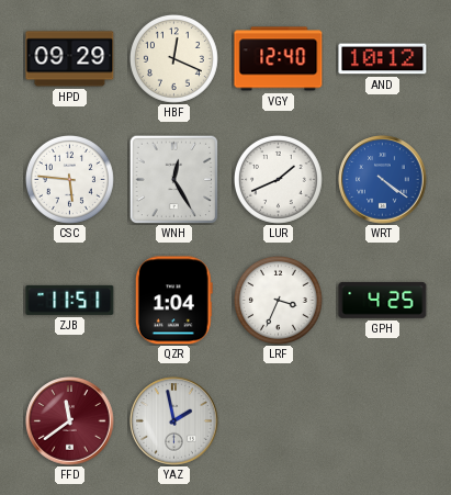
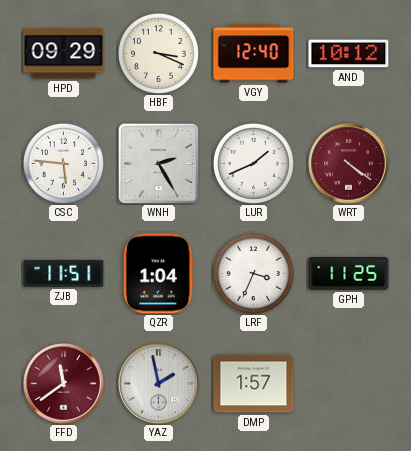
HBF: 12:19 -> 3:19 (158, 53)
WNH: 12:25 -> 2:25 (158, 163)
WRT dial: blue -> burgundy (349, 164)
GPH: 4:25 -> 11:25 (349, 273)
DMP: none -> 1:57 (254, 384)
